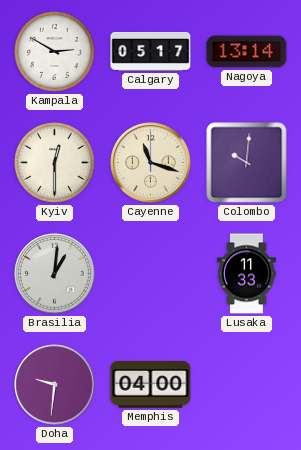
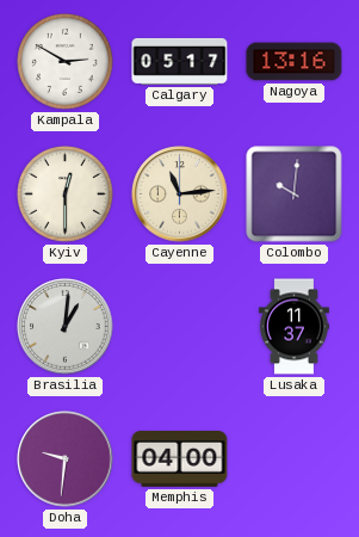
Nagoya: 13:14 -> 13:16 (295, 62)
Cayenne: 11:18 -> 11:14 (180, 195)
Lusaka: 11:33 -> 11:37 (293, 327)
